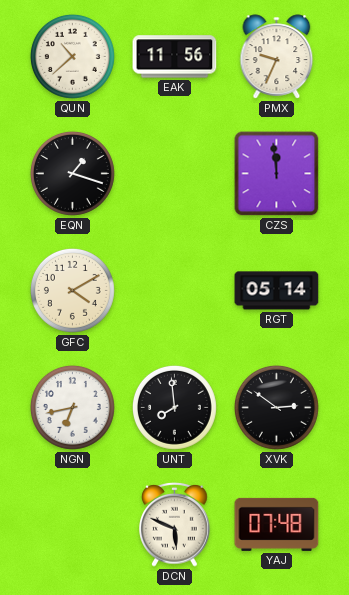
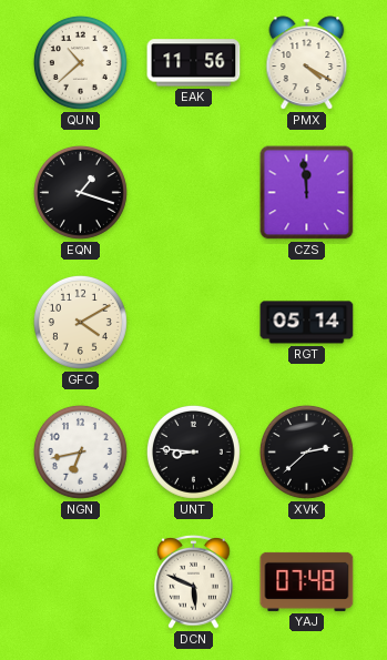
PMX: 9:34 -> 4:20 (307, 63)
UNT: 7:59 -> 8:46 (193, 451)
XVK: 2:51 -> 2:38 (306, 451)
